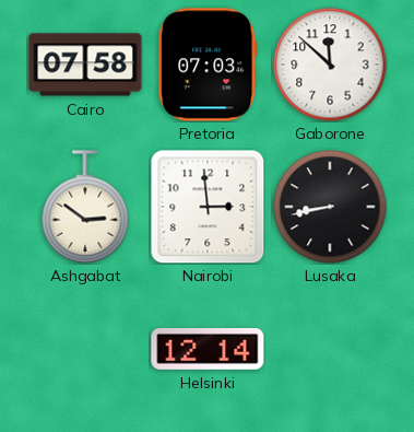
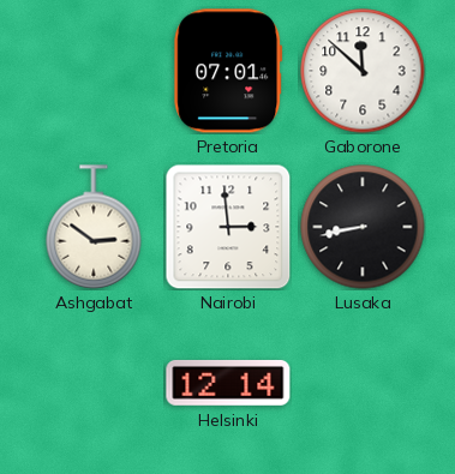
Cairo: 07:58 -> none (85, 65)
Pretoria: 07:03 -> 07:01 (228, 71)
